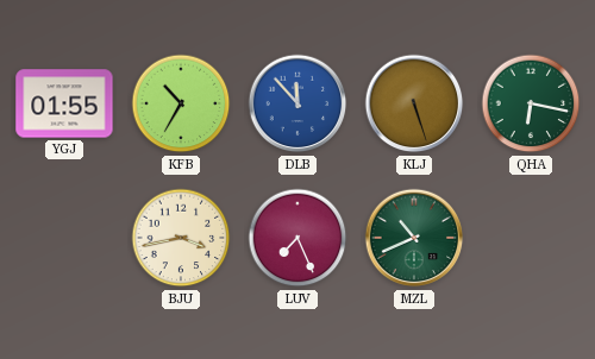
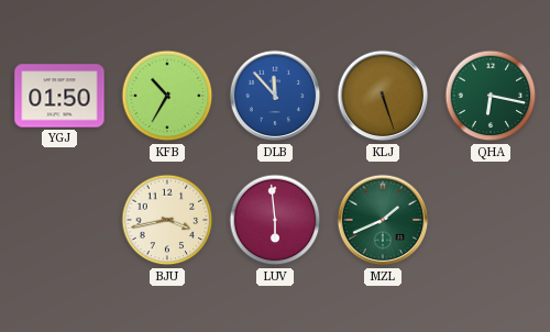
YGJ: 01:55 -> 01:50 (59, 96)
LUV: 7:26 -> 5:59 (275, 220)
MZL: 10:41 -> 1:41 (383, 220)
